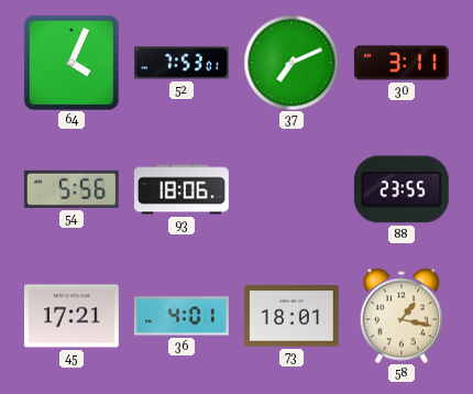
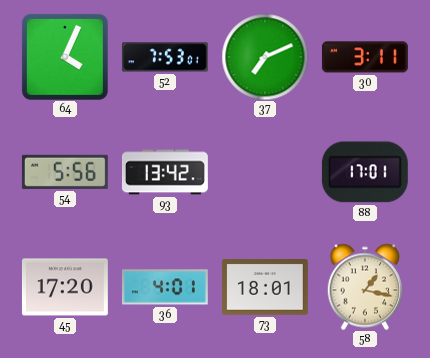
93: 18:06 -> 13:42 (165, 172)
88: 23:55 -> 17:01 (365, 172)
45: 17:21 -> 17:20 (65, 287)
